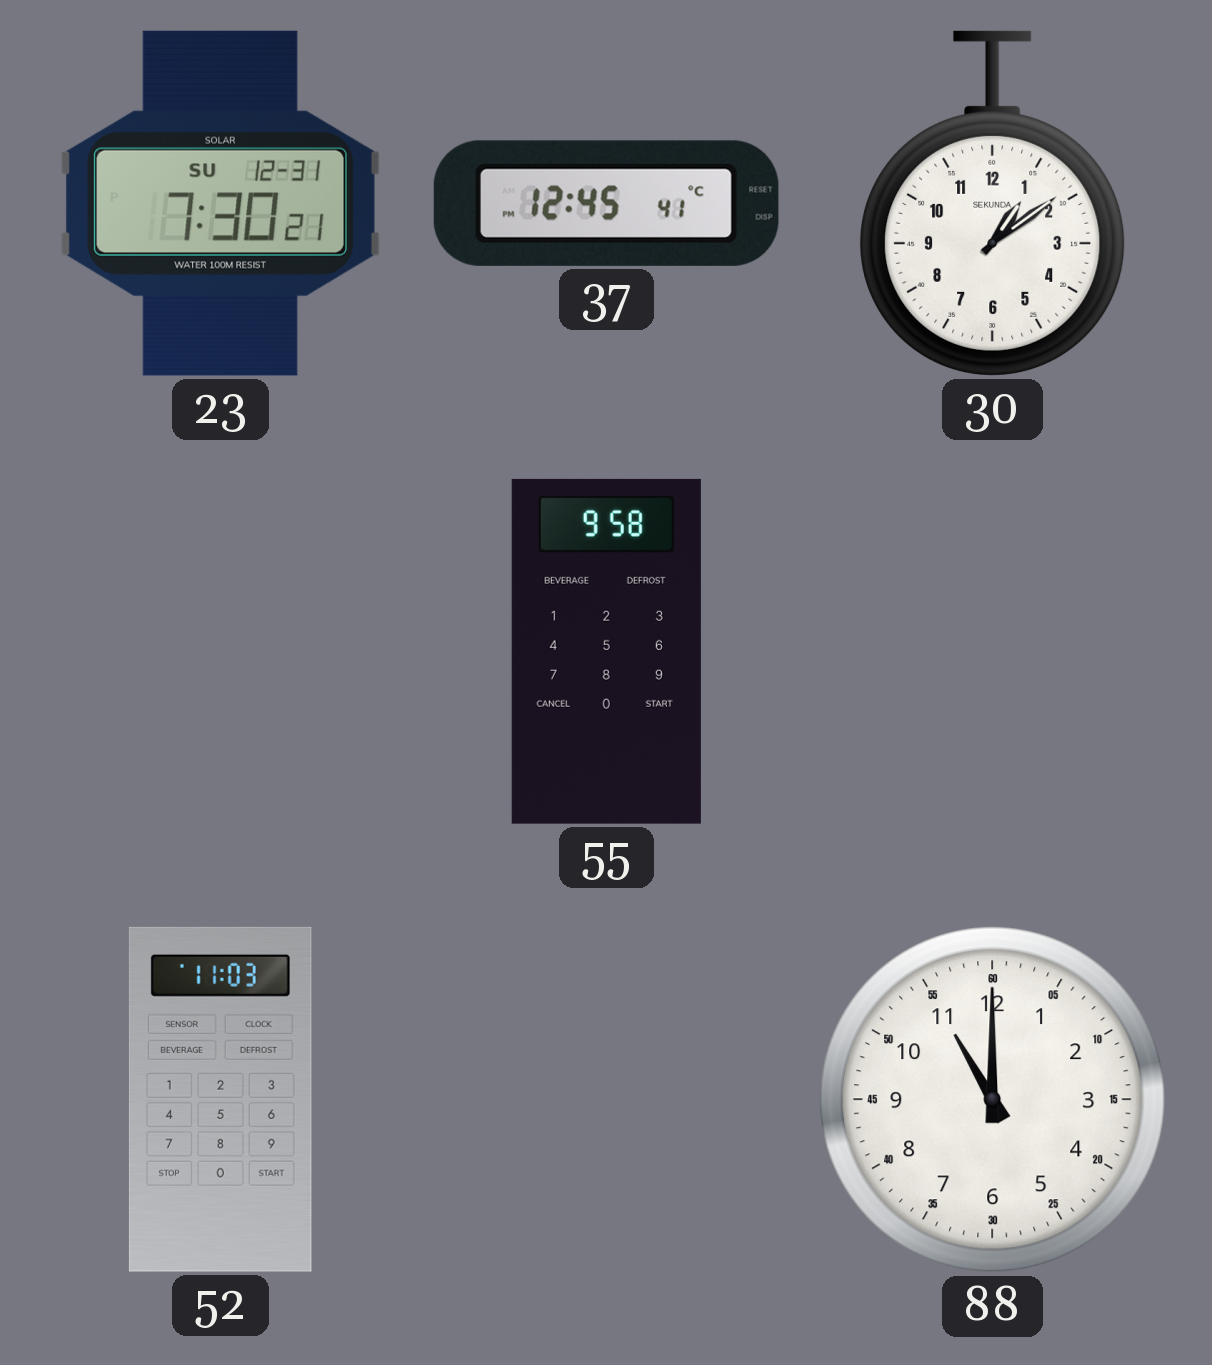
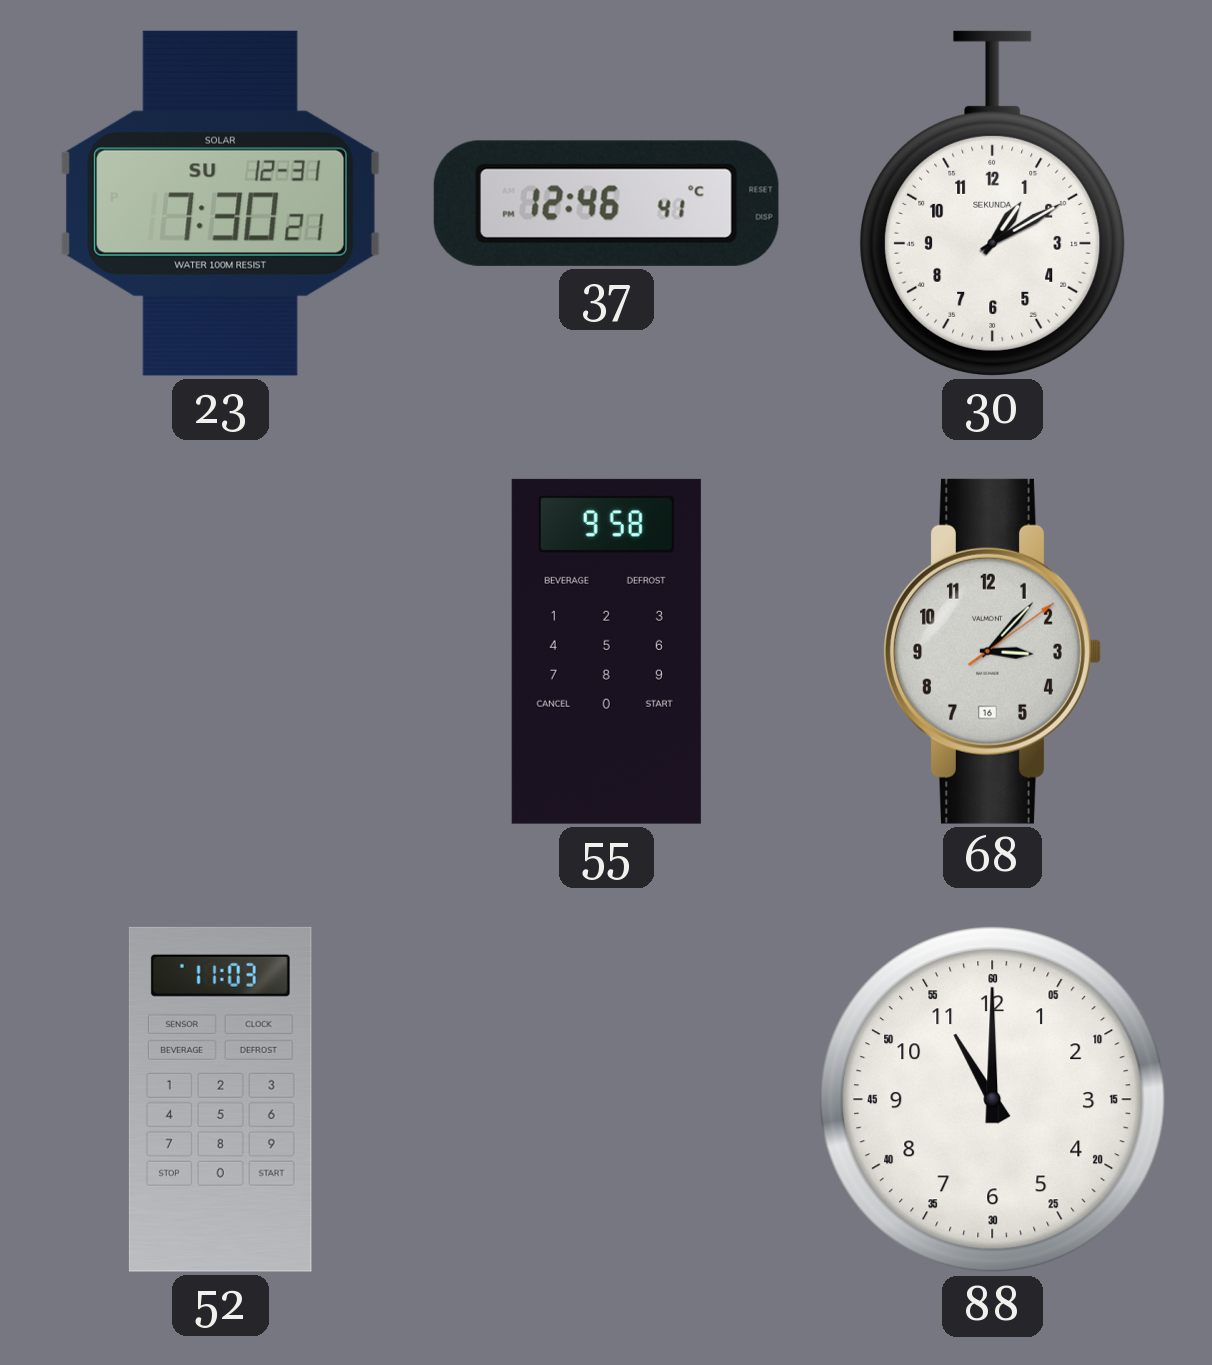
37: 12:45 -> 12:46 (606, 203)
30: 1:09 -> 1:10 (993, 203)
68: none -> 3:07 (992, 651)
